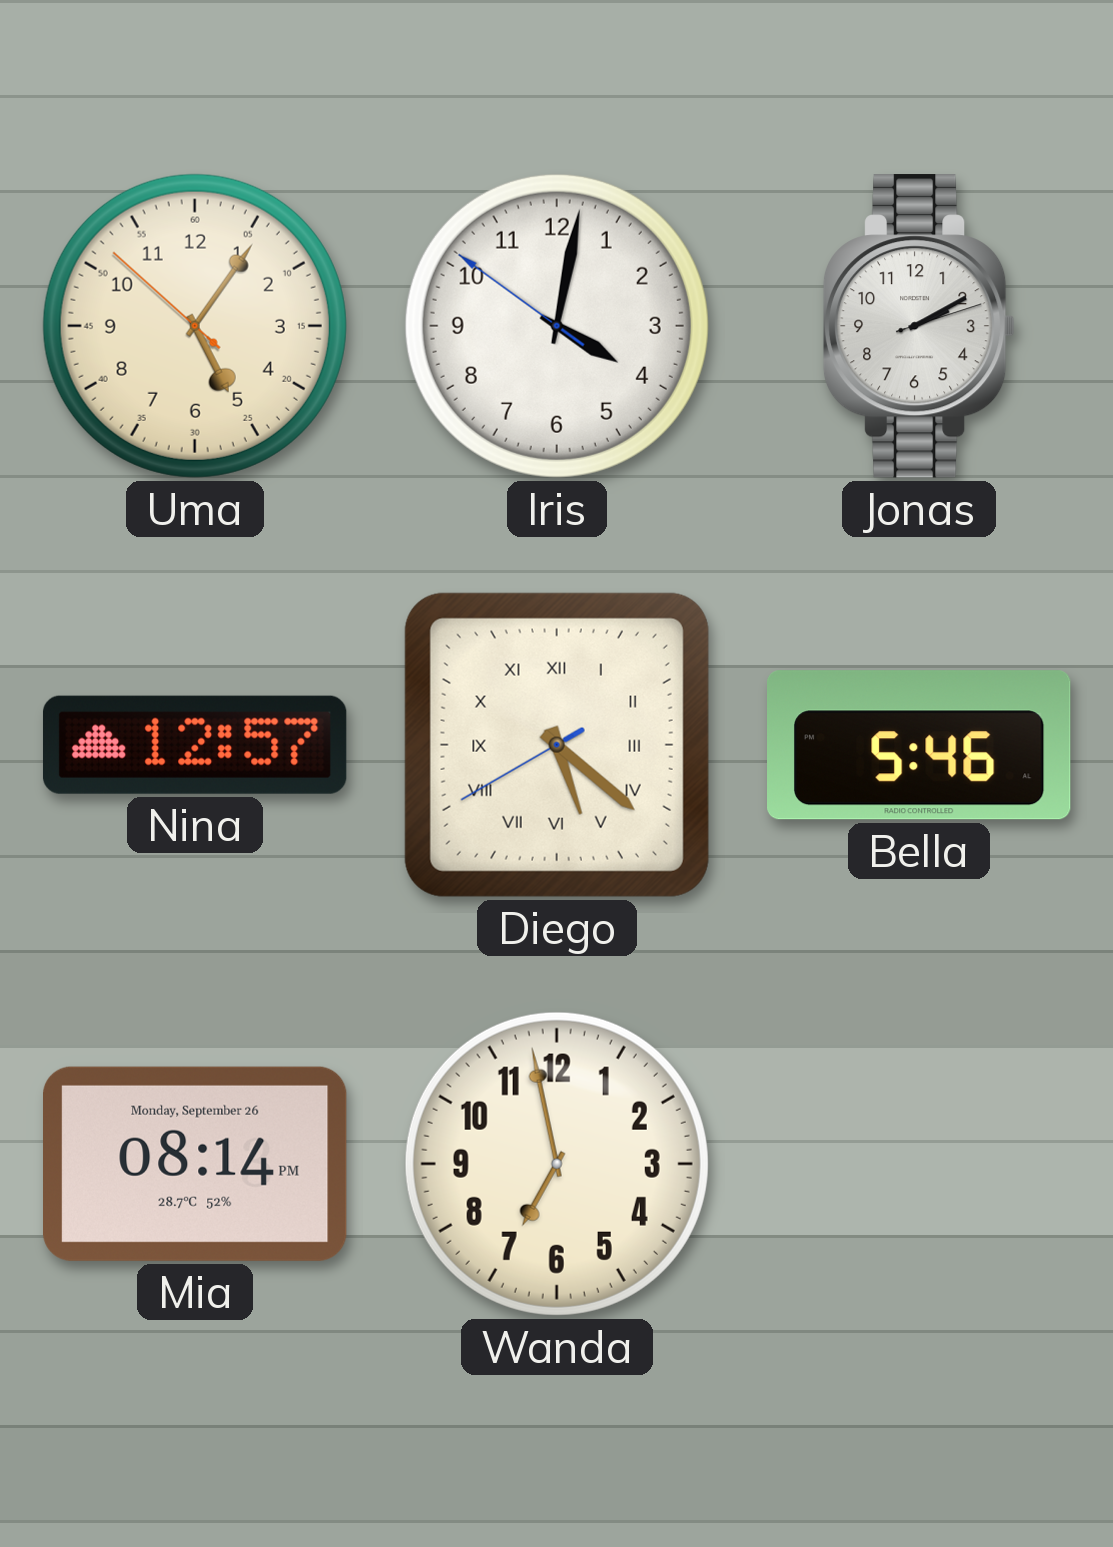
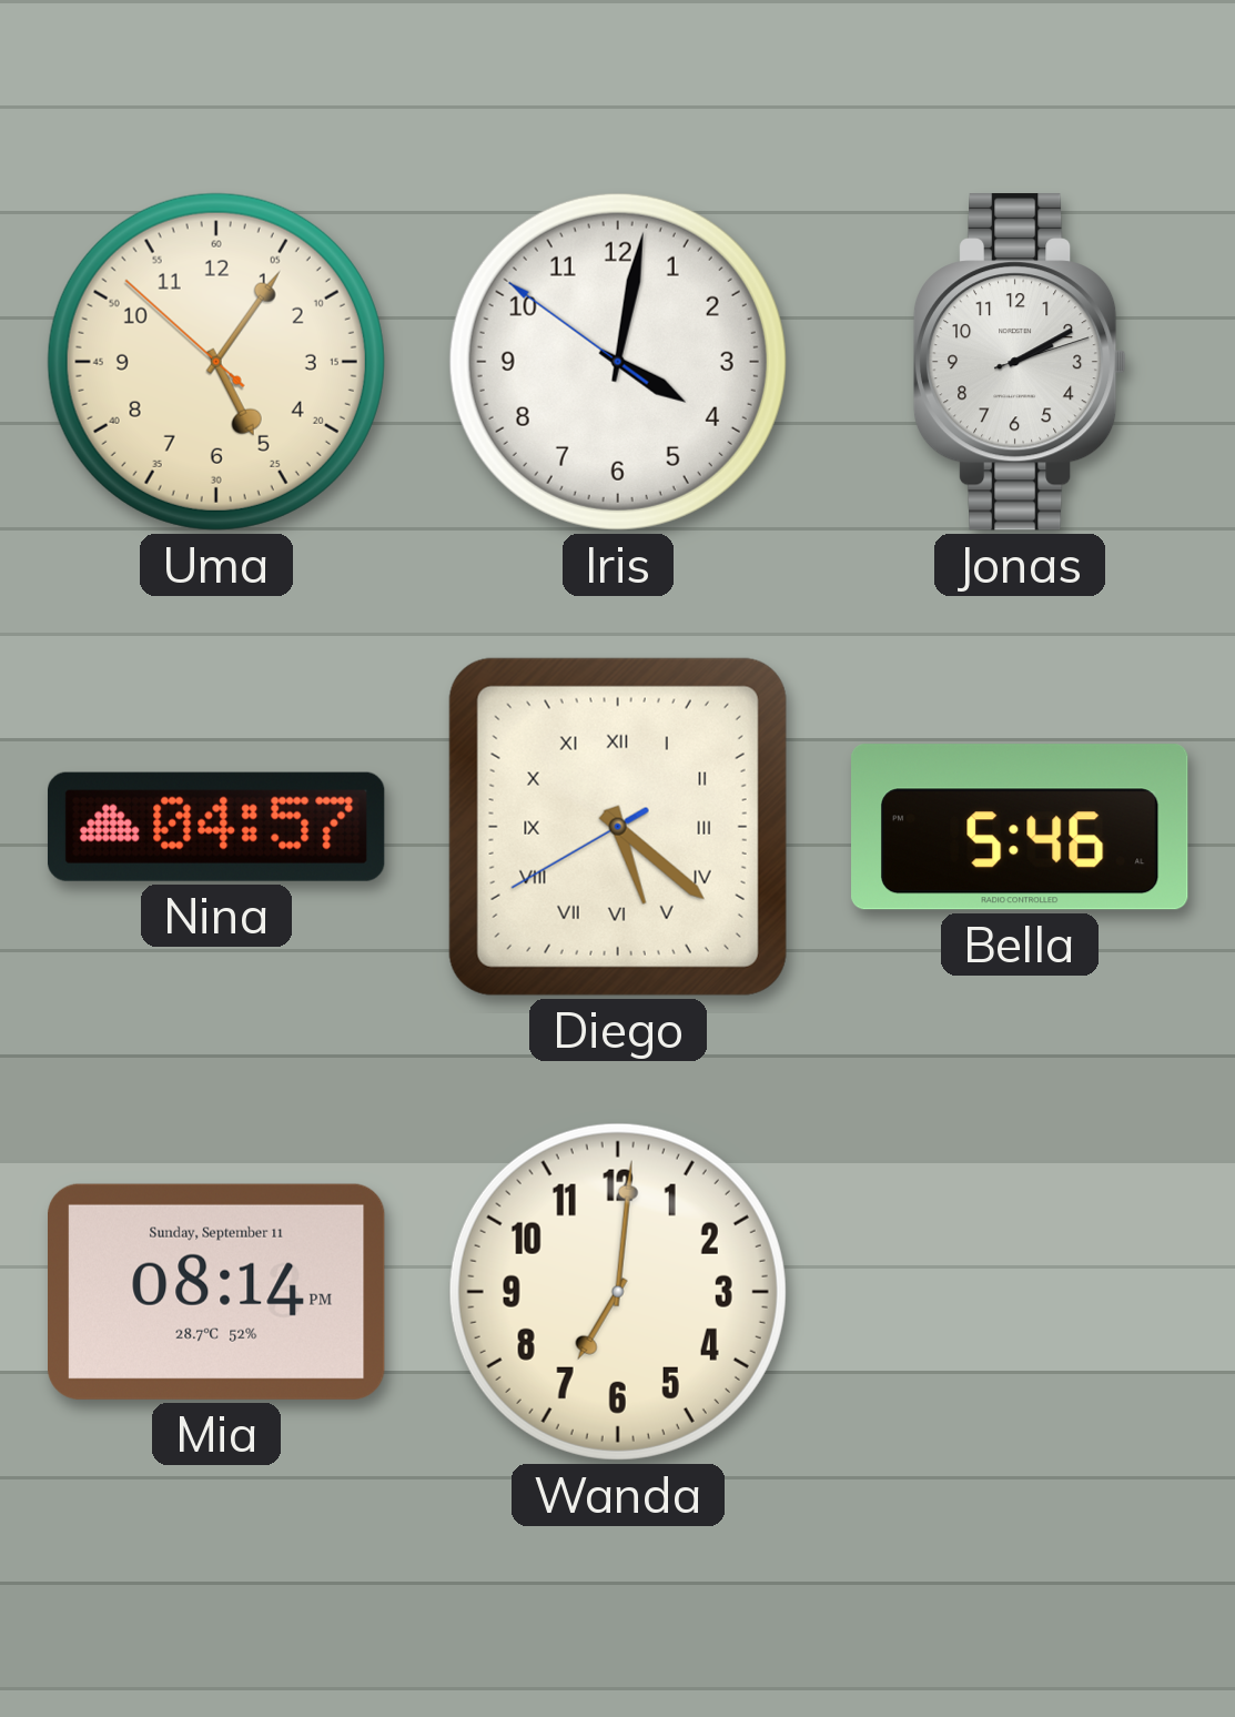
Nina: 12:57 -> 04:57 (216, 827)
Mia date: Monday, September 26 -> Sunday, September 11 (217, 1292)
Wanda: 6:58 -> 7:01 (618, 1292)
